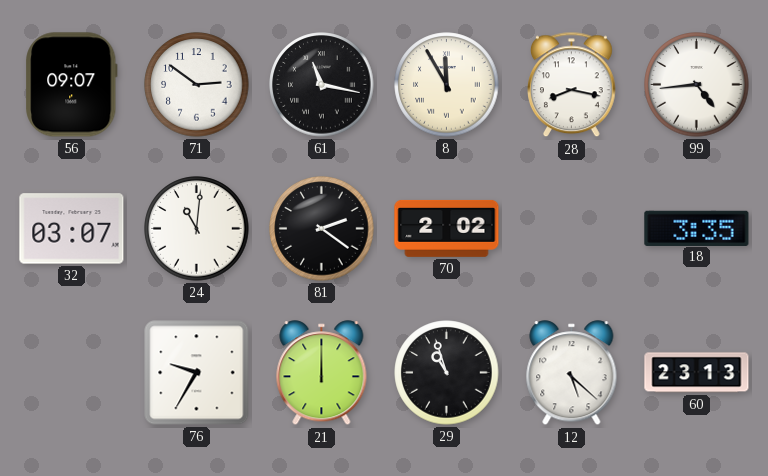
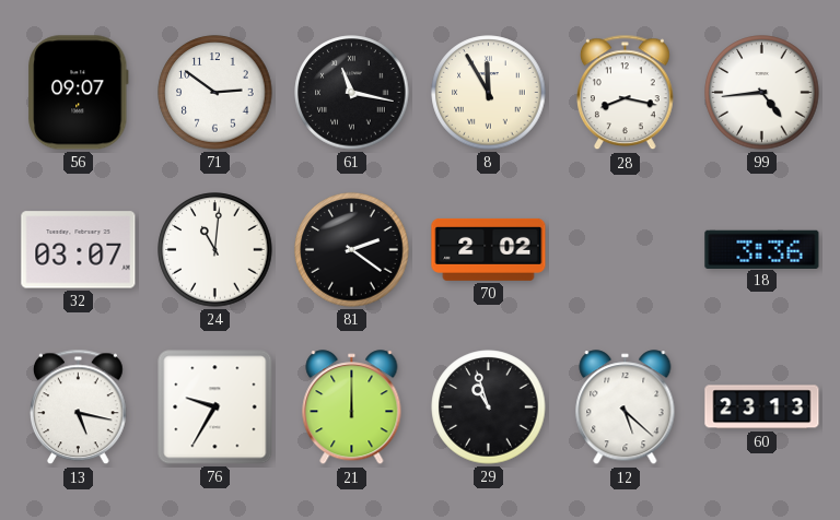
18: 3:35 -> 3:36 (762, 249)
13: none -> 5:17 (79, 407)
